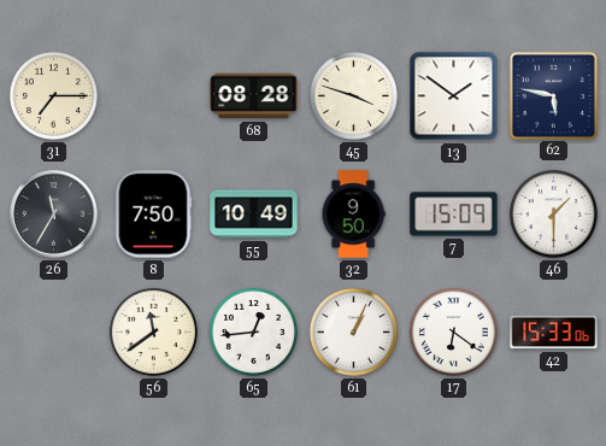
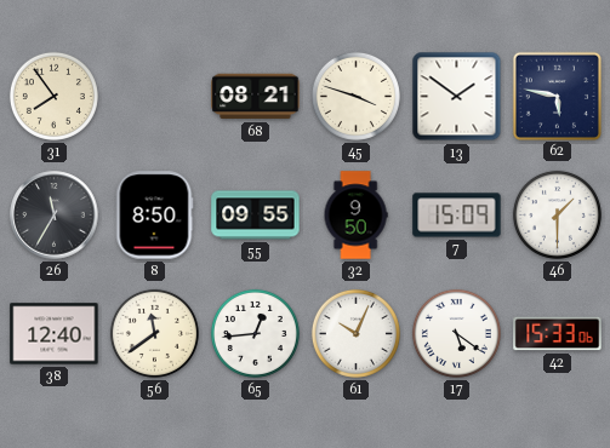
31: 7:15 -> 7:54 (53, 96)
68: 08:28 -> 08:21 (256, 97)
8: 7:50 -> 8:50 (154, 216)
55: 10:49 -> 09:55 (256, 216)
38: none -> 12:40 (55, 334)
61: 1:04 -> 10:04 (355, 333)
17: 6:21 -> 5:21 (456, 333)
